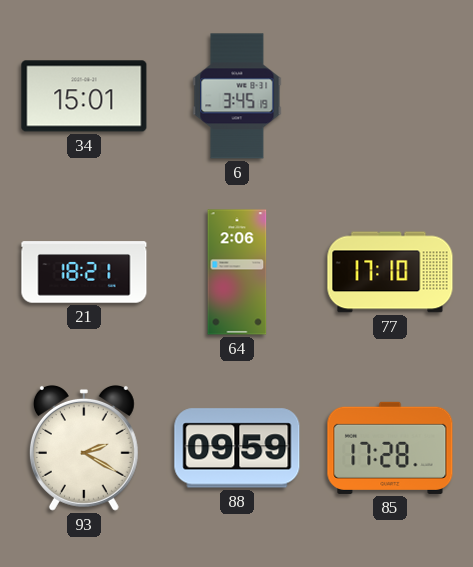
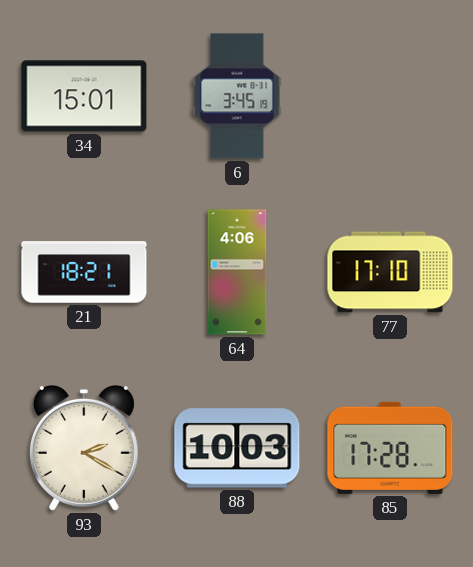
64: 2:06 -> 4:06 (237, 272)
88: 09:59 -> 10:03 (237, 448)
